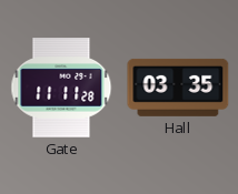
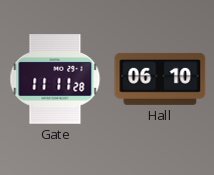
Hall: 03:35 -> 06:10 (160, 79)
